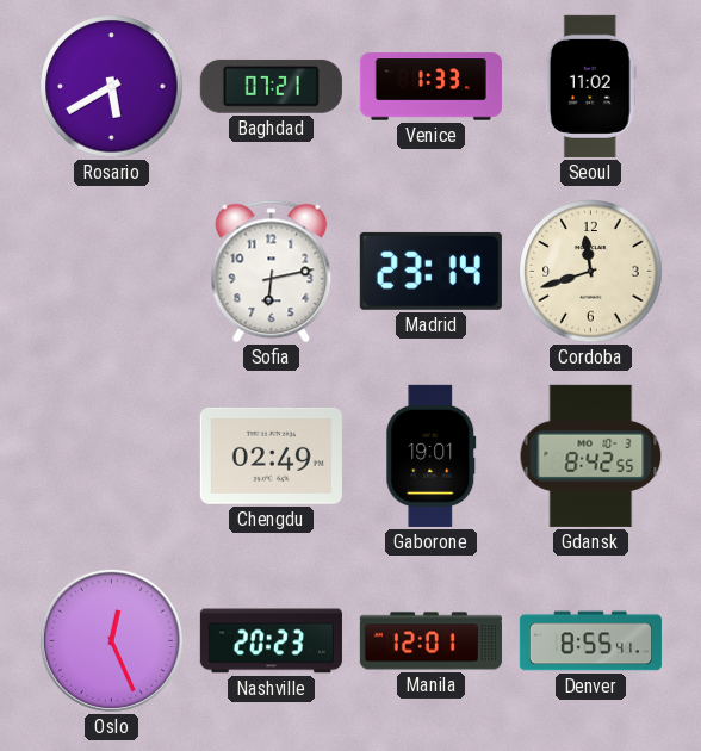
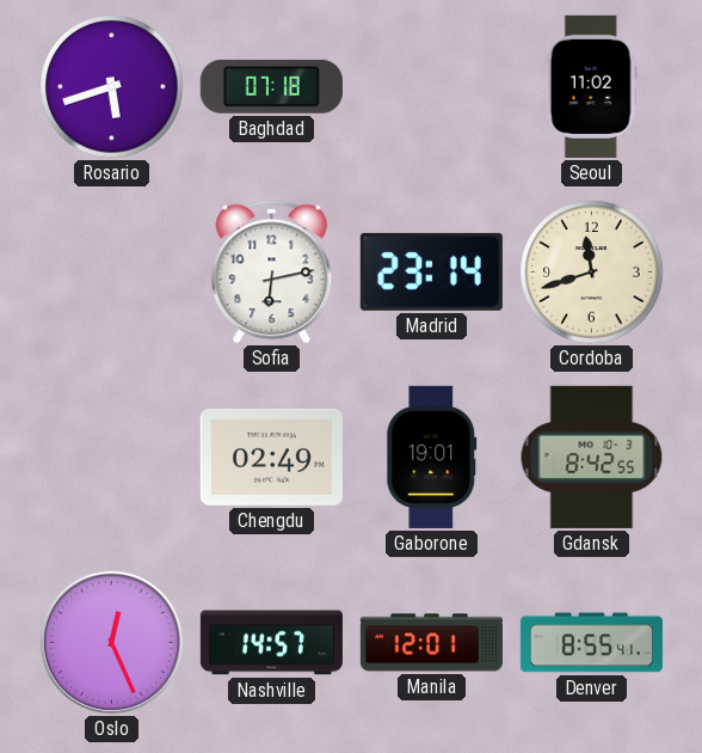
Rosario: 5:40 -> 5:42 (112, 87)
Baghdad: 07:21 -> 07:18 (271, 86)
Venice: 1:33 -> none (430, 87)
Nashville: 20:23 -> 14:57 (271, 643)
